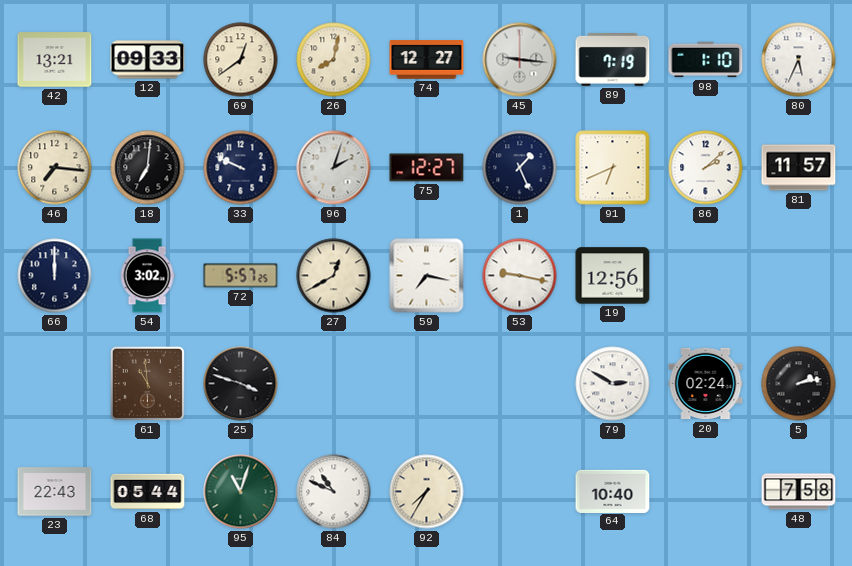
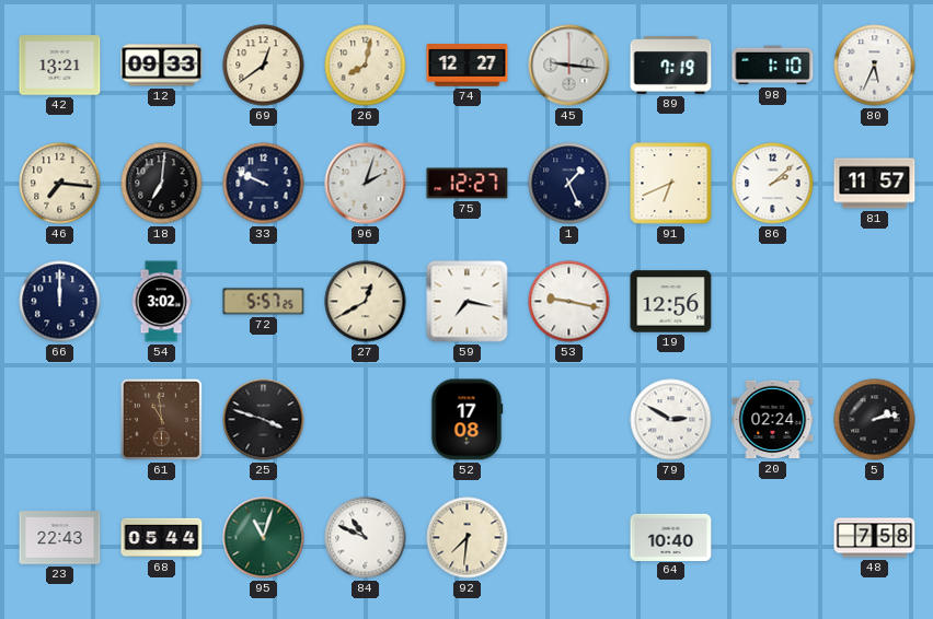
52: none -> 17:08 (466, 420)
92: 7:35 -> 7:31 (468, 538)
